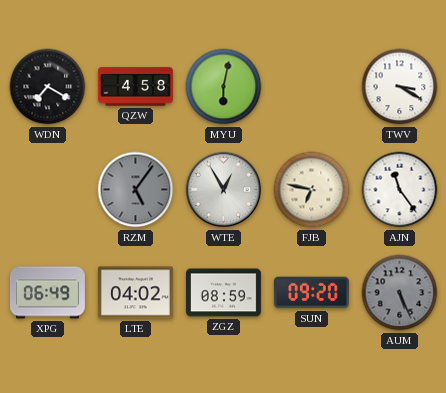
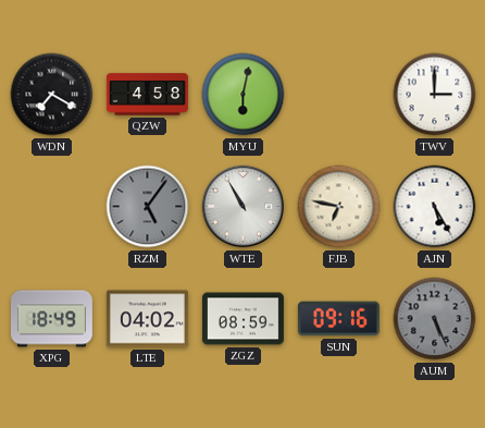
TWV: 3:20 -> 3:00 (435, 95)
WTE: 12:55 -> 10:55 (244, 207)
AJN: 11:24 -> 5:25 (435, 207)
XPG: 06:49 -> 18:49 (51, 319)
SUN: 09:20 -> 09:16 (338, 319)
